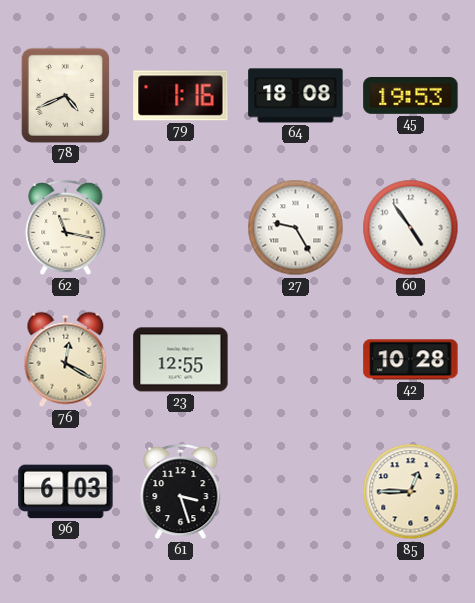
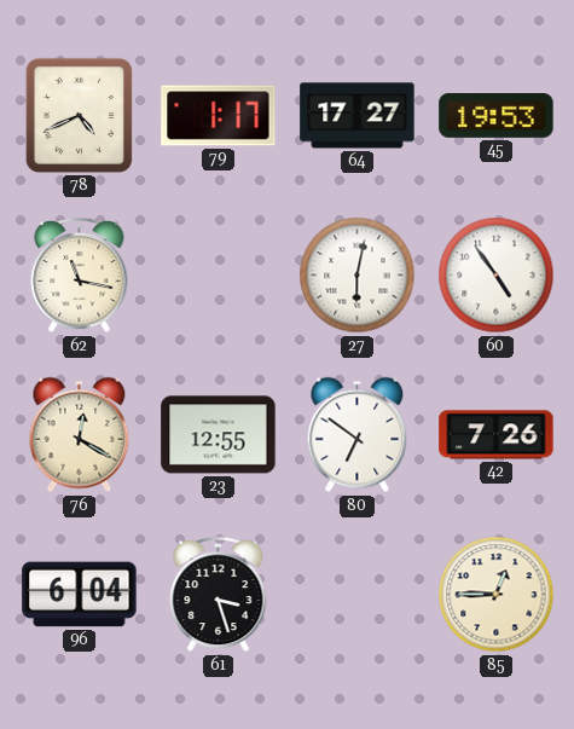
79: 1:16 -> 1:17 (219, 116)
64: 18:08 -> 17:27 (358, 116)
27: 9:25 -> 6:02 (358, 276)
80: none -> 6:51 (358, 435)
42: 10:28 -> 7:26 (497, 435)
96: 6:03 -> 6:04 (80, 595)
